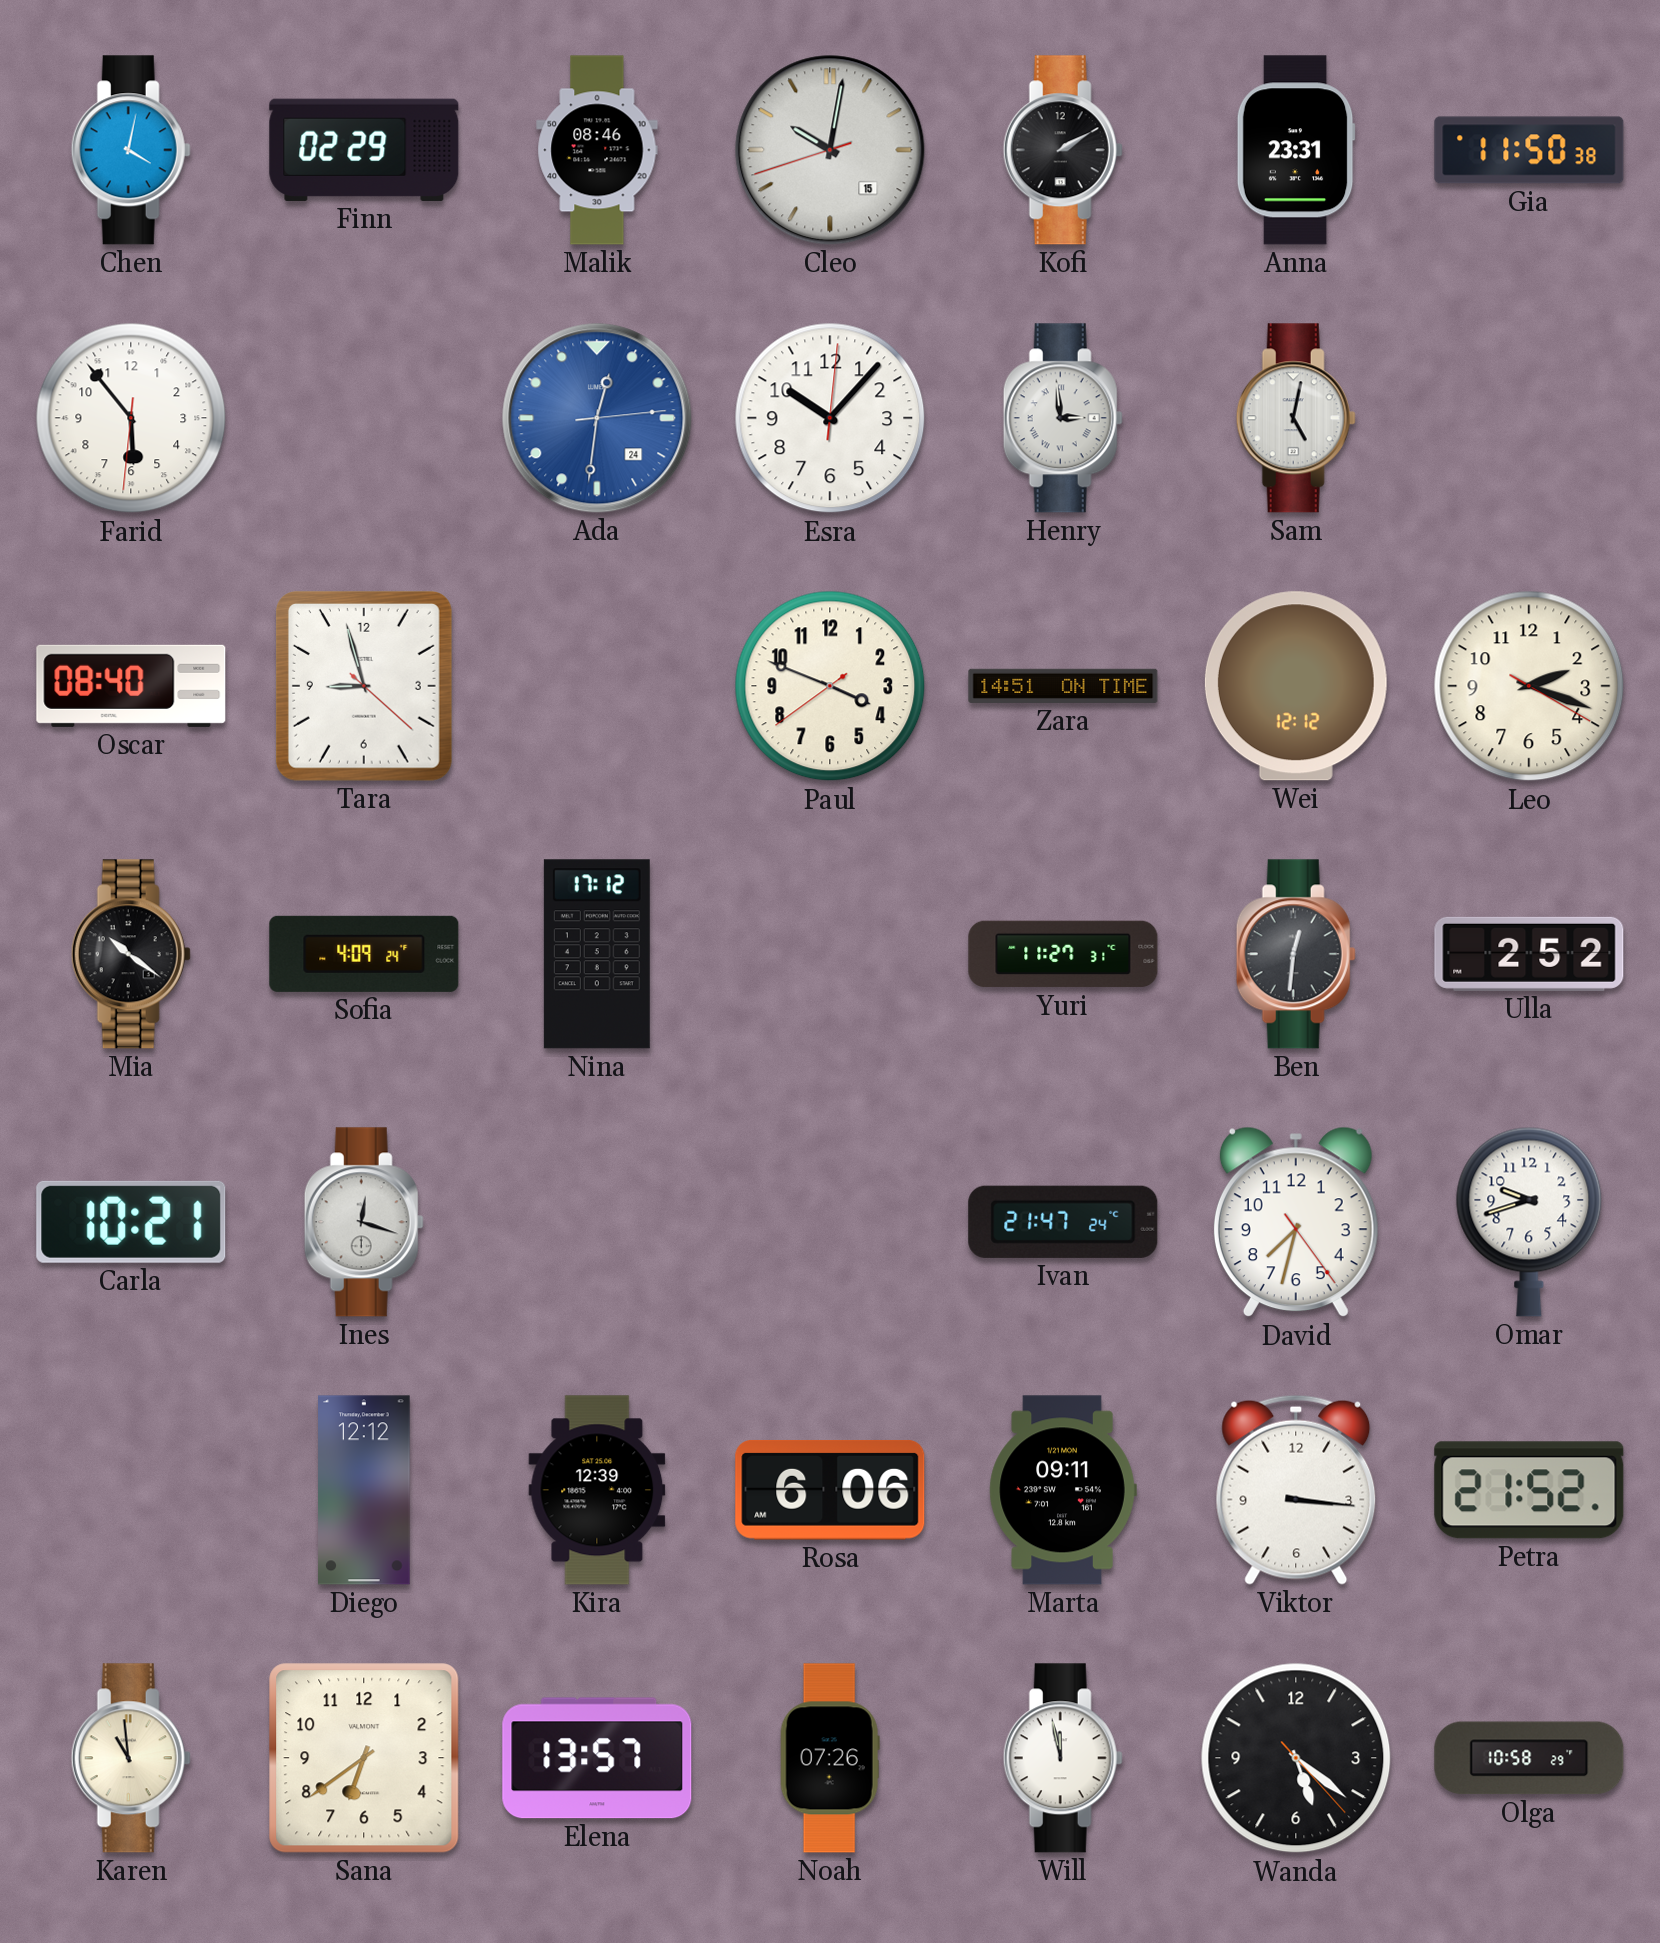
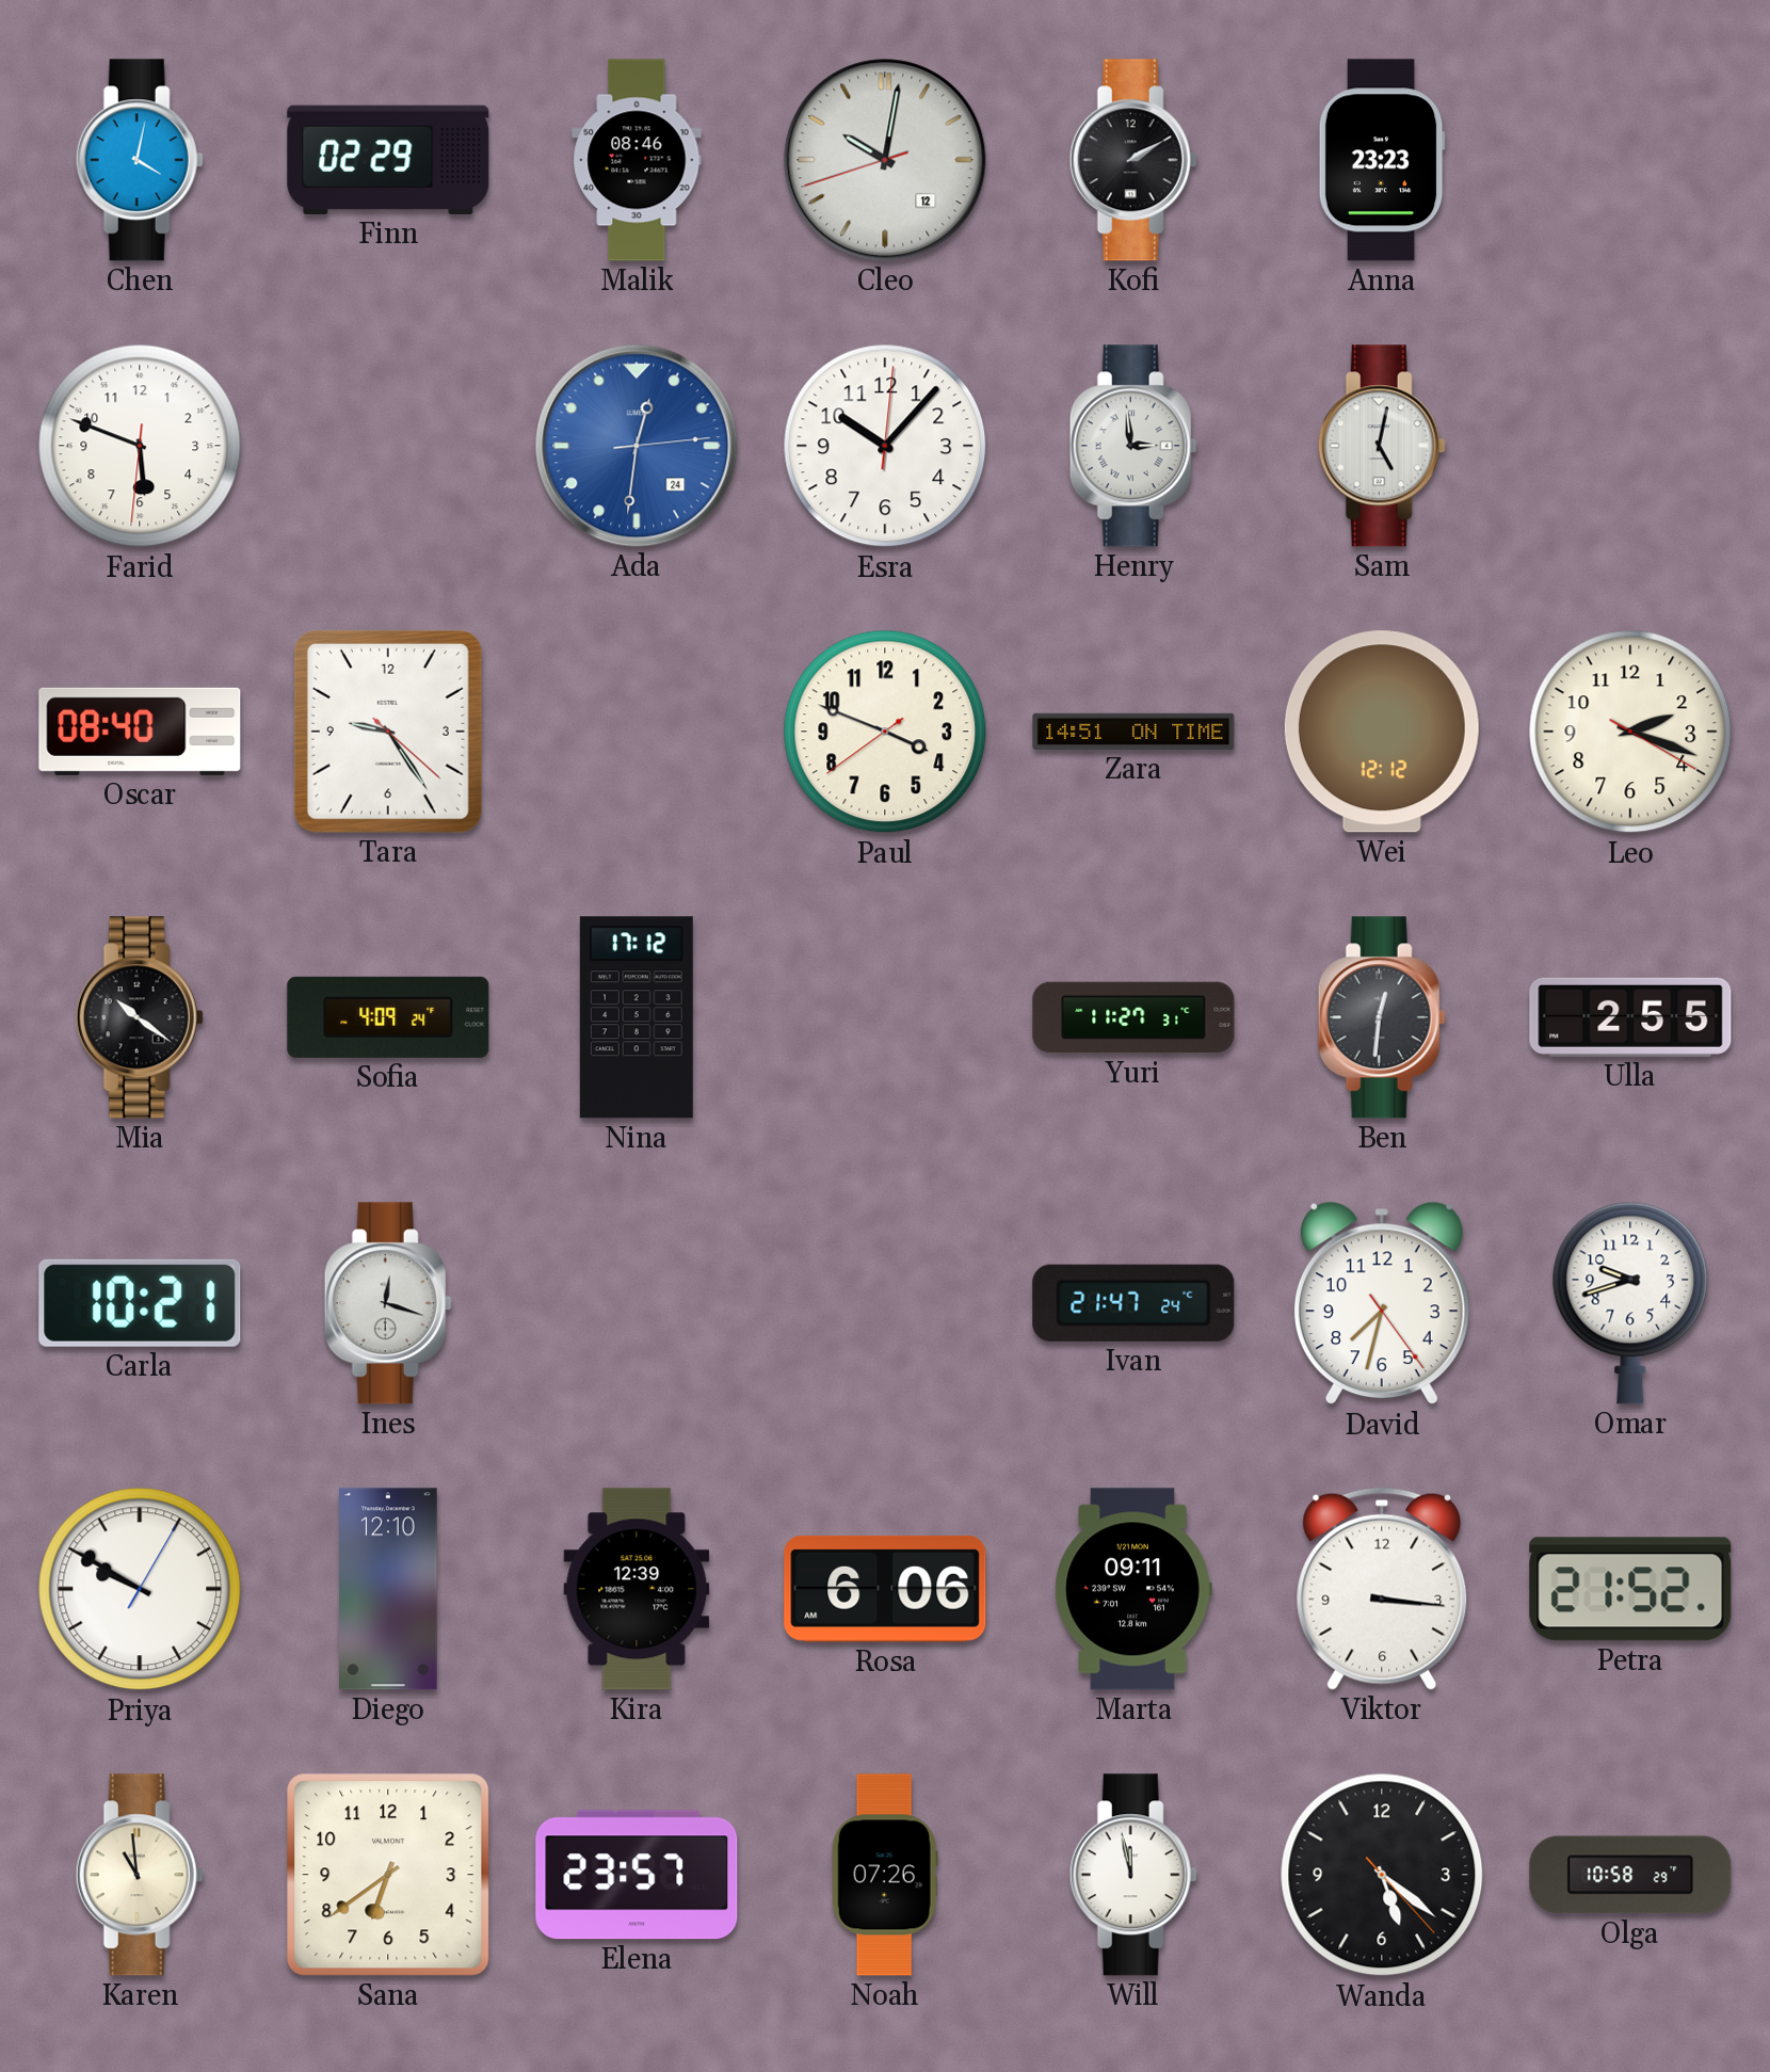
Cleo date: 15 -> 12 (885, 160)
Anna: 23:31 -> 23:23 (1382, 160)
Gia: 11:50 -> none (1529, 150)
Farid: 5:53 -> 5:48 (140, 446)
Tara: 8:57 -> 9:24 (388, 732)
Ulla: 2:52 -> 2:55 (1630, 1017)
Priya: none -> 9:50 (140, 1589)
Diego: 12:12 -> 12:10 (388, 1589)
Elena: 13:57 -> 23:57 (637, 1875)
